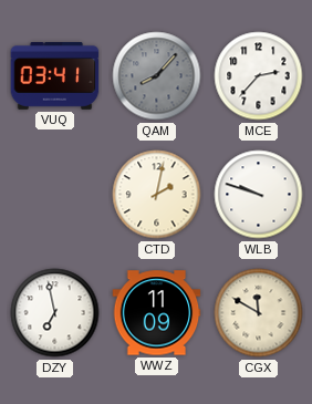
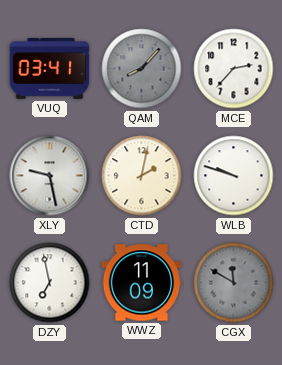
XLY: none -> 9:28 (50, 176)
CGX dial: cream -> grey (234, 283)
